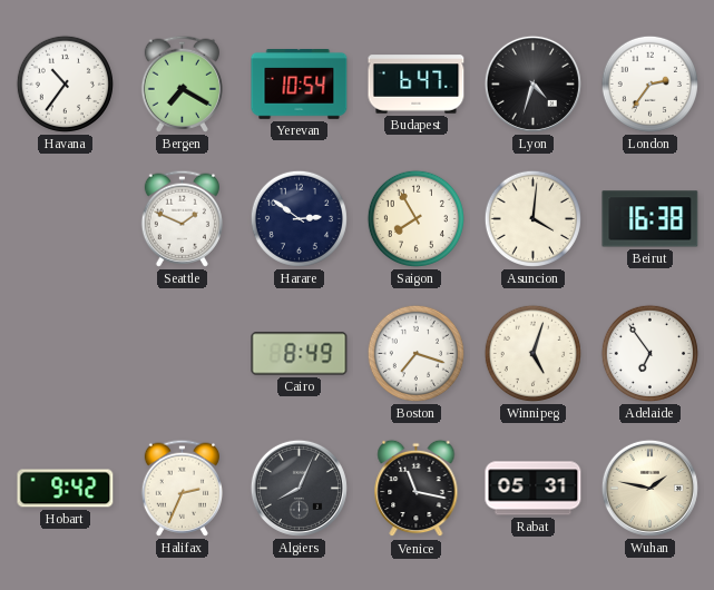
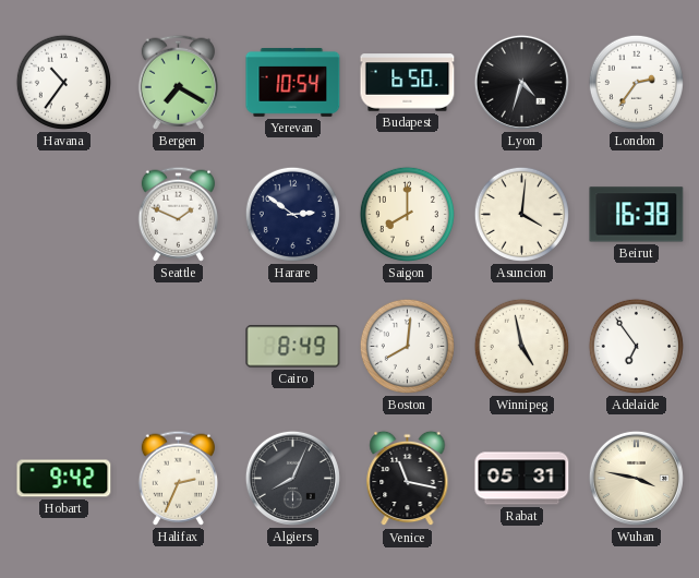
Budapest: 6:47 -> 6:50 (408, 83)
Saigon: 7:55 -> 8:00 (407, 214)
Boston: 7:18 -> 8:01 (407, 346)
Winnipeg: 5:03 -> 4:58 (521, 346)
Wuhan: 1:47 -> 3:47 (636, 478)
